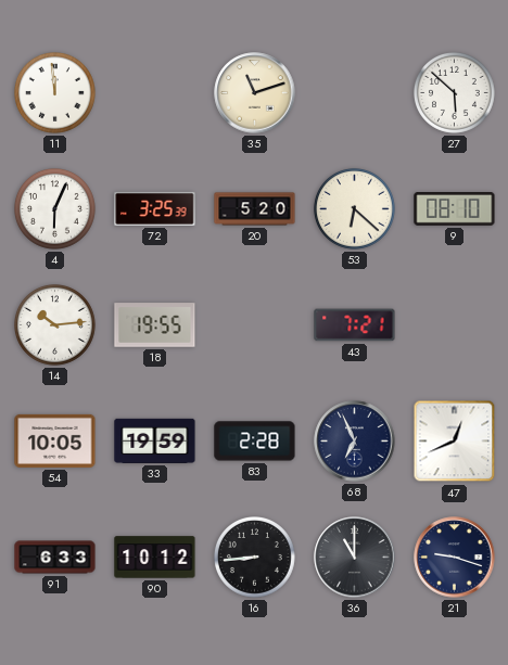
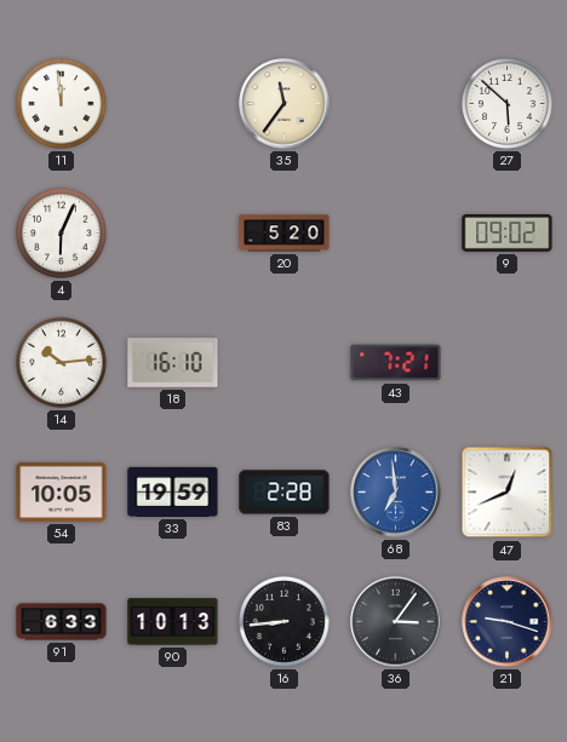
35: 11:12 -> 11:36 (285, 104)
72: 3:25 -> none (155, 208)
53: 6:22 -> none (355, 209)
9: 08:10 -> 09:02 (508, 234)
18: 19:55 -> 16:10 (173, 363)
68: 6:56 -> 6:59 (396, 493)
68 dial: navy -> blue (396, 493)
90: 10:12 -> 10:13 (173, 622)
36: 11:00 -> 3:06 (396, 622)
